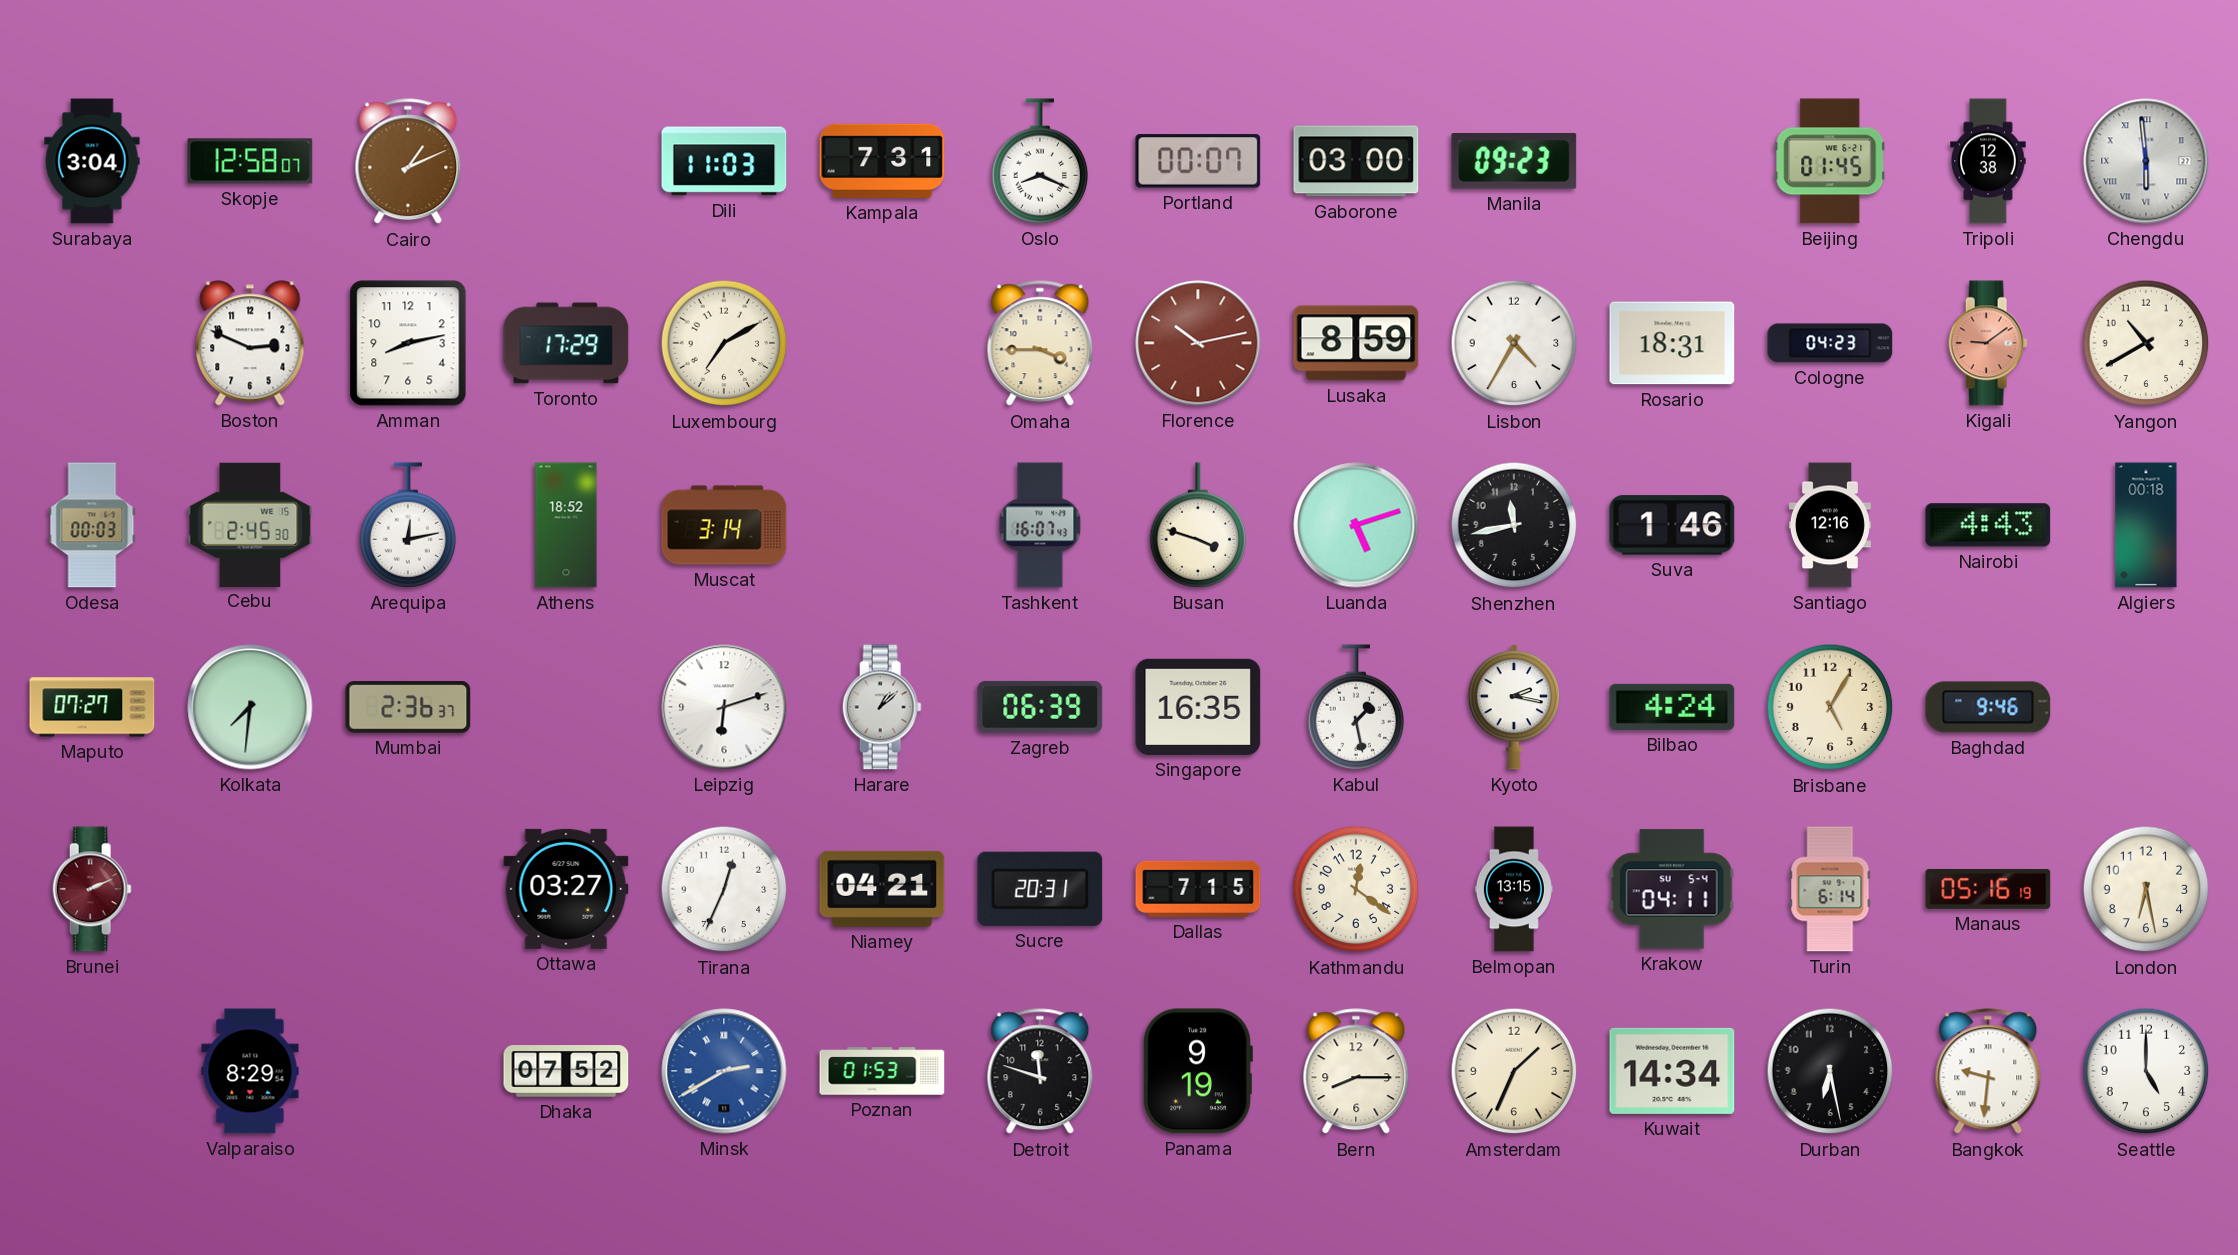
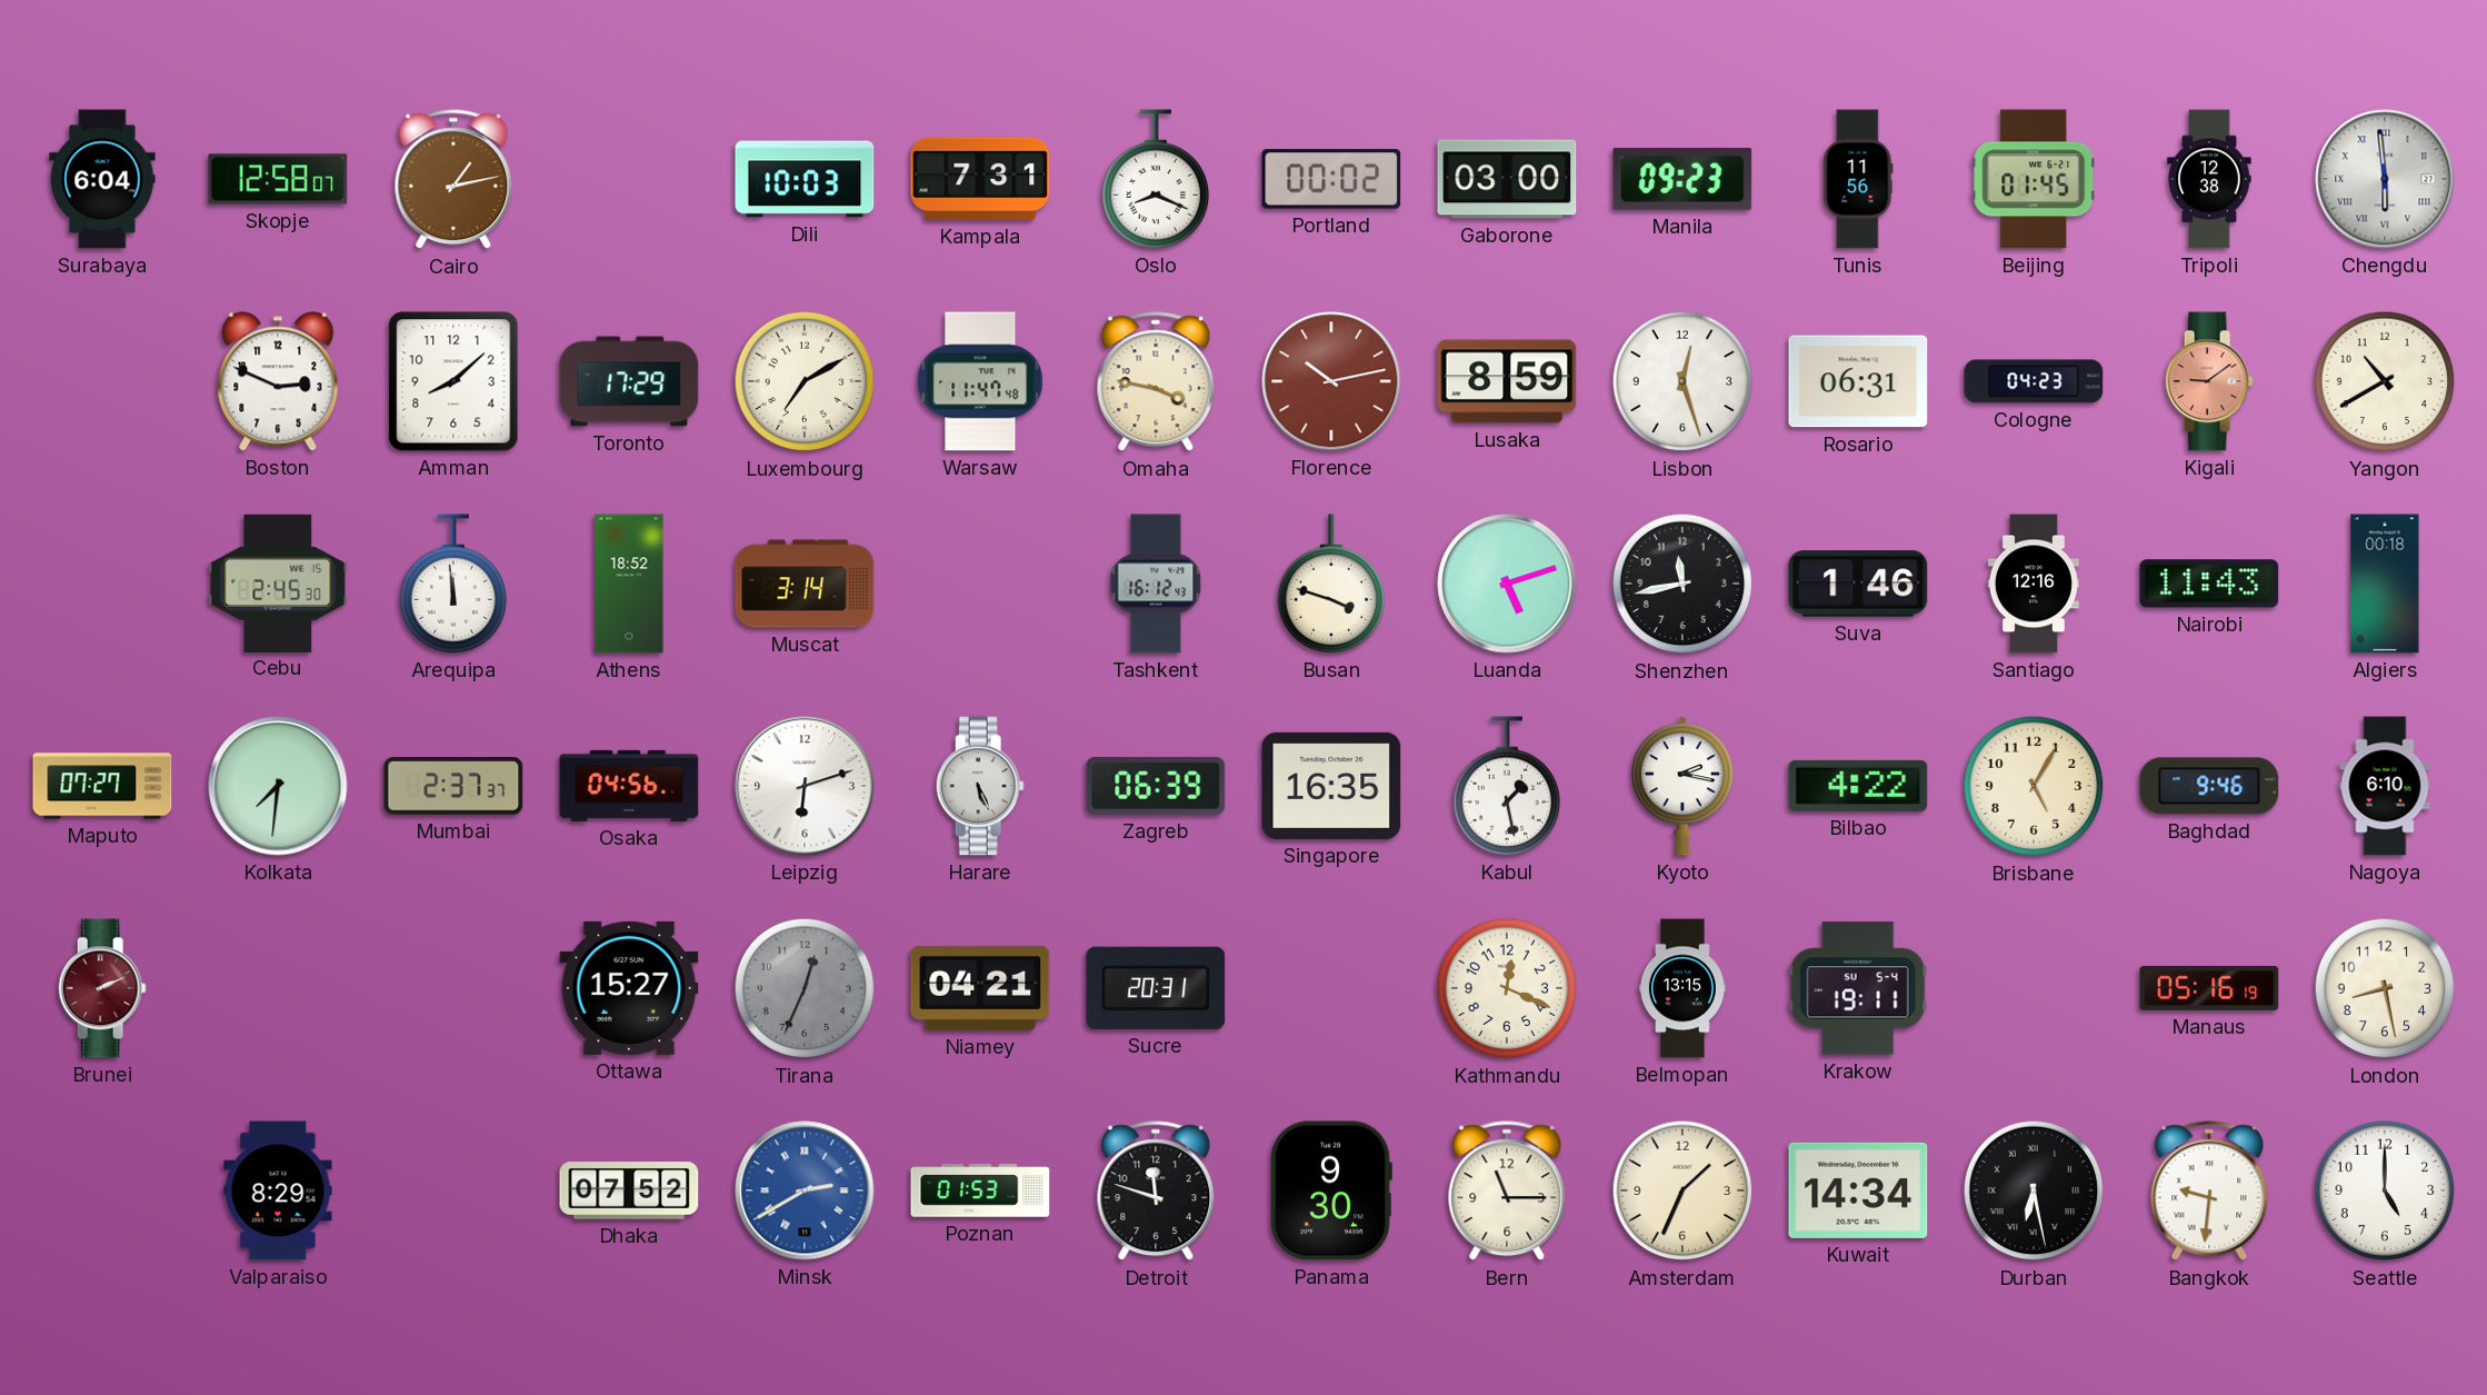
Surabaya: 3:04 -> 6:04 (102, 179)
Cairo: 1:11 -> 1:13 (453, 180)
Dili: 11:03 -> 10:03 (805, 179)
Portland: 00:07 -> 00:02 (1331, 179)
Tunis: none -> 11:56 (1858, 179)
Amman: 8:13 -> 8:08 (453, 381)
Warsaw: none -> 11:47 (980, 381)
Omaha: 3:45 -> 3:47 (1156, 382)
Lisbon: 4:35 -> 12:27 (1682, 381)
Rosario: 18:31 -> 06:31 (1858, 381)
Odesa: 00:03 -> none (92, 525)
Arequipa: 12:13 -> 11:59 (453, 584)
Tashkent: 16:07 -> 16:12 (1156, 584)
Nairobi: 4:43 -> 11:43 (2209, 584)
Mumbai: 2:36 -> 2:37 (453, 787)
Osaka: none -> 04:56 (629, 786)
Harare: 1:08 -> 5:26 (980, 786)
Bilbao: 4:24 -> 4:22 (1858, 786)
Nagoya: none -> 6:10 (2385, 786)
Ottawa: 03:27 -> 15:27 (629, 988)
Tirana dial: white -> grey (805, 988)
Dallas: 7:15 -> none (1198, 889)
Kathmandu: 12:21 -> 12:19 (1507, 988)
Krakow: 04:11 -> 19:11 (1858, 988)
Turin: 6:14 -> none (1830, 889)
London: 6:28 -> 8:28 (2385, 988)
Panama: 9:19 -> 9:30 (1331, 1190)
Bern: 8:15 -> 11:15 (1507, 1192)
Durban numerals: Arabic -> Roman (2034, 1190)
